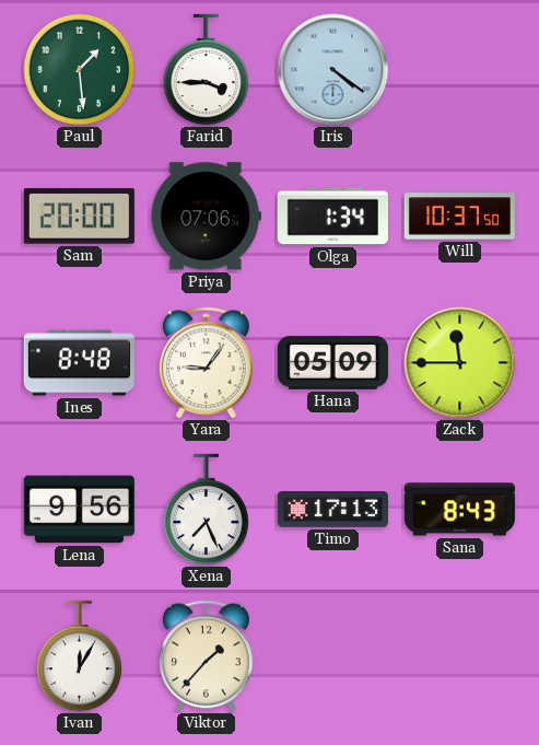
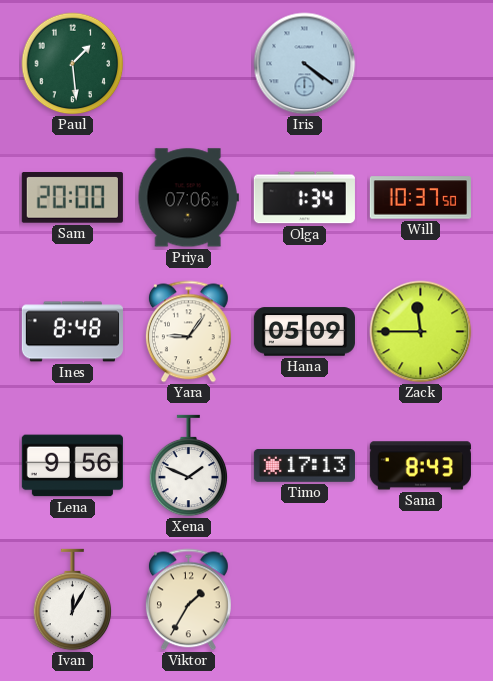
Farid: 3:45 -> none (207, 70)
Xena: 7:26 -> 1:49 (189, 466)
Viktor: 1:37 -> 1:35 (188, 600)
